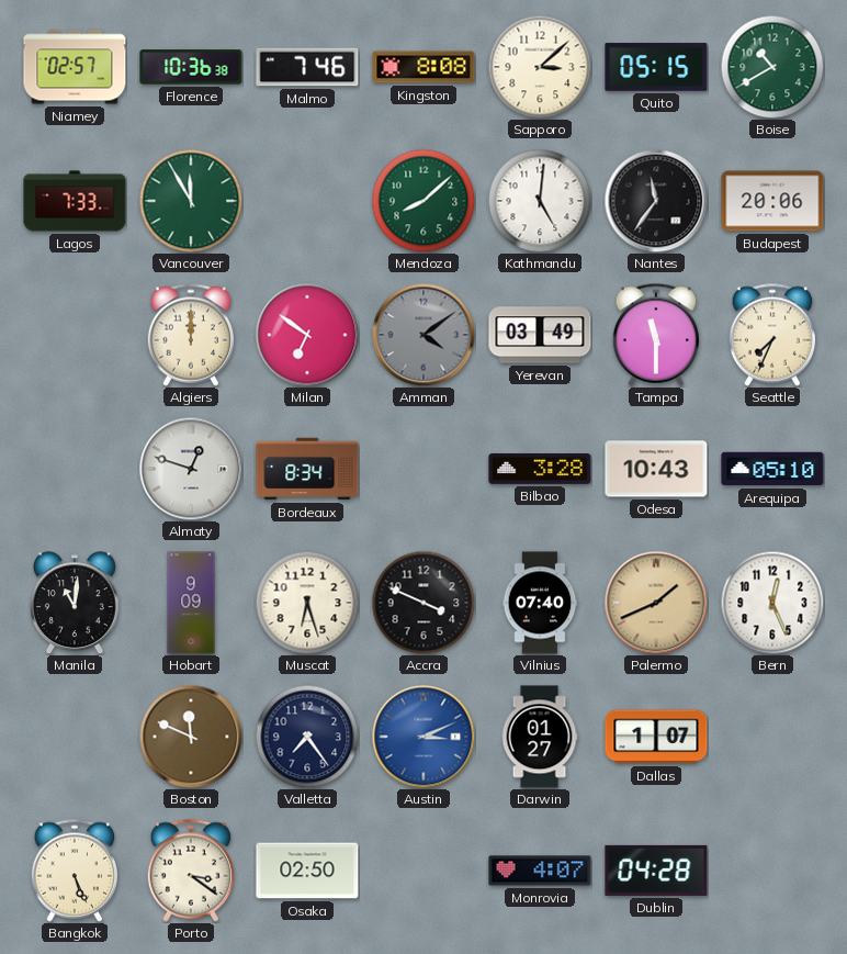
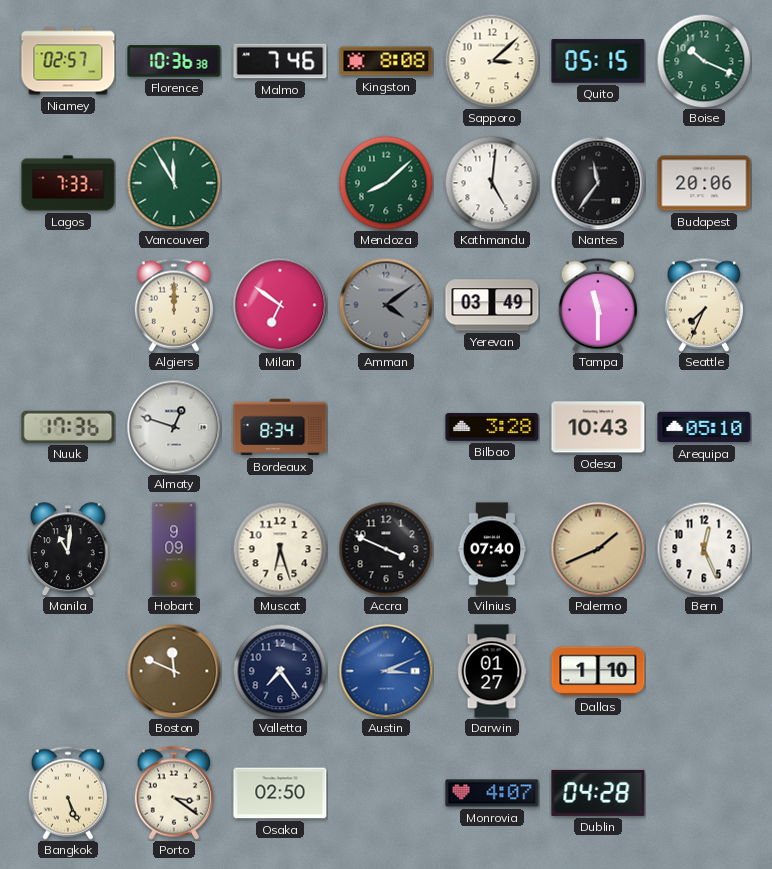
Boise: 10:40 -> 10:19 (704, 61)
Nuuk: none -> 17:36 (68, 427)
Dallas: 1:07 -> 1:10 (598, 671)
